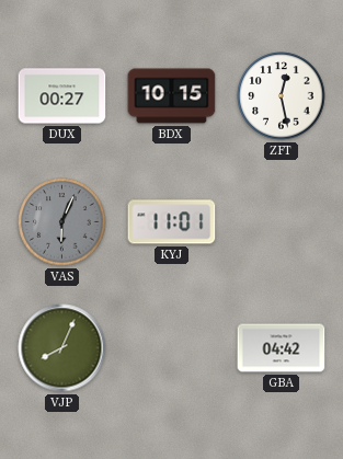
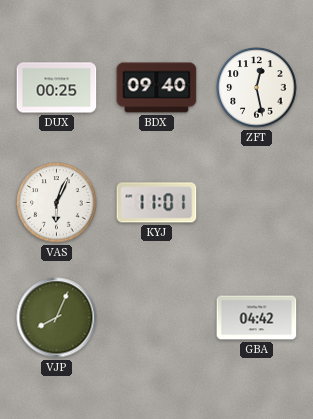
DUX: 00:27 -> 00:25 (57, 88)
BDX: 10:15 -> 09:40 (157, 88)
VAS dial: grey -> white (57, 203)
